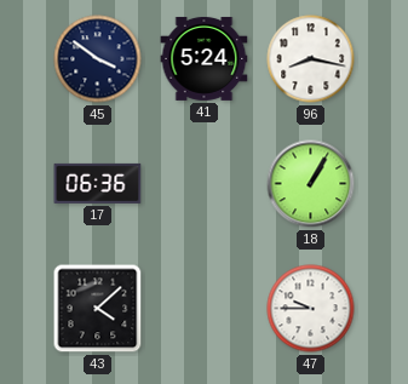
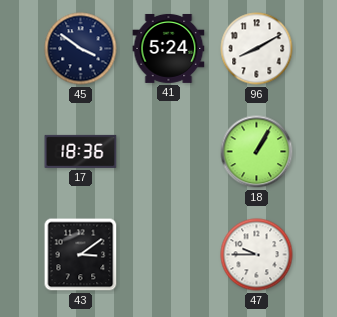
96: 8:17 -> 8:10 (257, 49)
17: 06:36 -> 18:36 (81, 151)
43: 4:08 -> 3:09 (81, 255)
